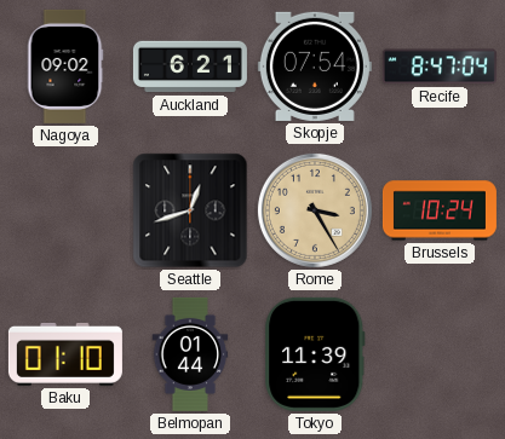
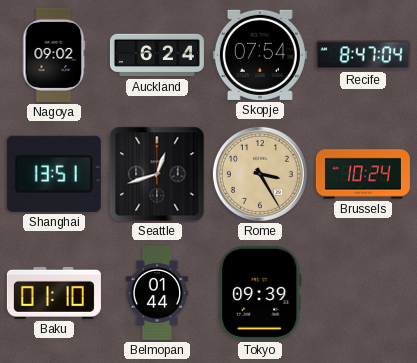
Auckland: 6:21 -> 6:24 (157, 55)
Shanghai: none -> 13:51 (54, 174)
Tokyo: 11:39 -> 09:39 (260, 293)
